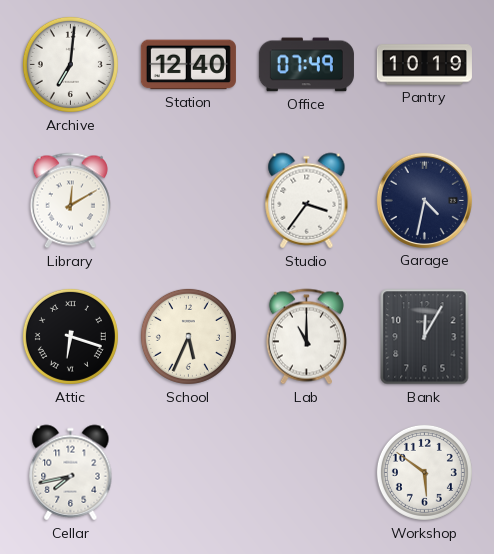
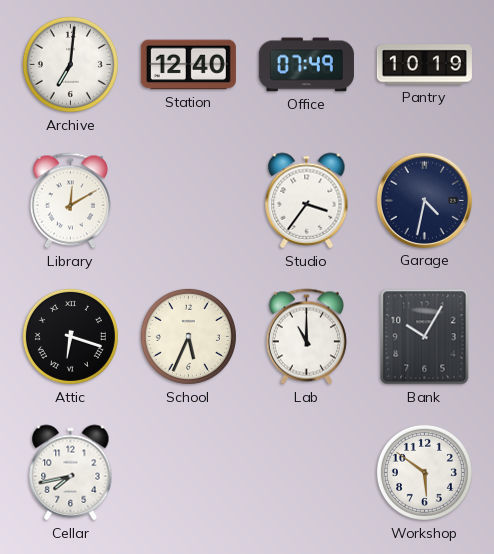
Bank: 12:05 -> 10:05 (425, 337)
